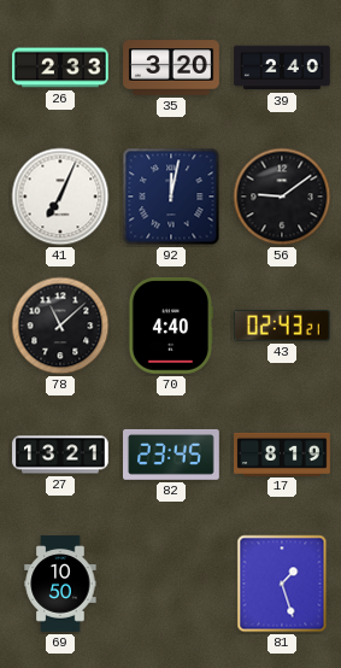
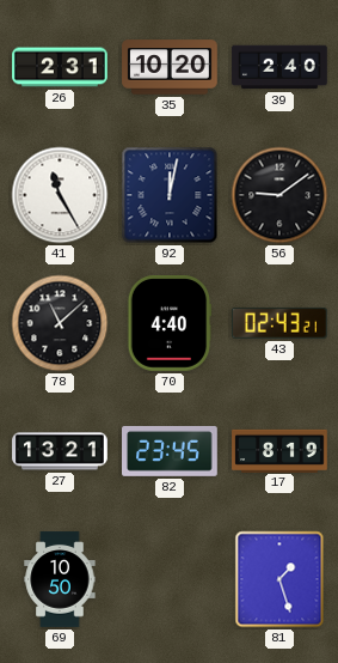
26: 2:33 -> 2:31 (60, 67)
35: 3:20 -> 10:20 (170, 67)
41: 7:04 -> 11:25 (60, 195)
